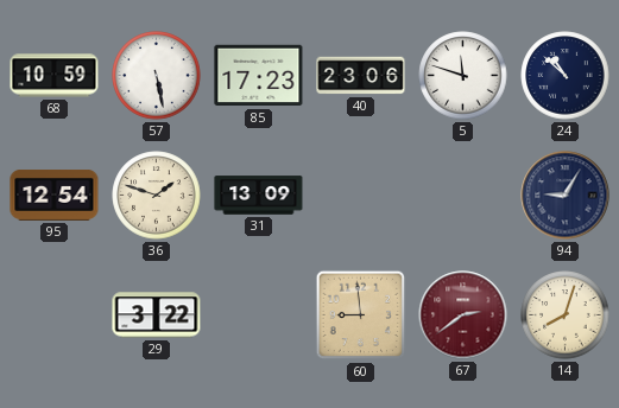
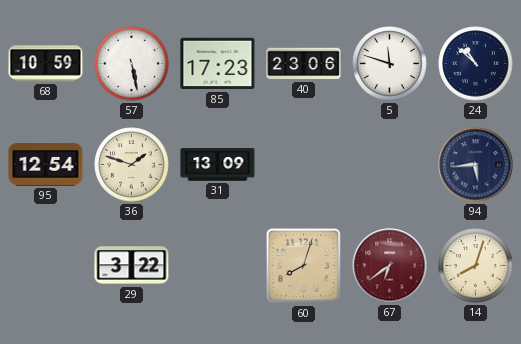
94: 9:05 -> 5:44 (476, 165)
60: 8:59 -> 8:03 (304, 266)
67: 2:39 -> 6:39 (390, 266)
